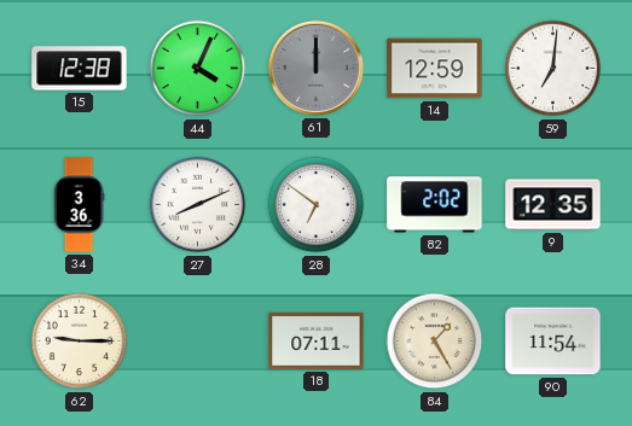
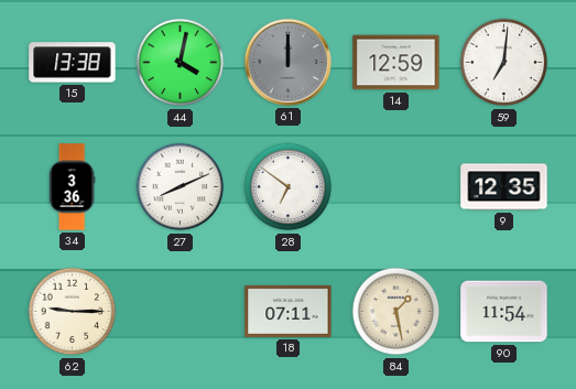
15: 12:38 -> 13:38 (73, 63)
44: 4:04 -> 4:02 (181, 63)
82: 2:02 -> none (435, 205)
84: 1:25 -> 1:28 (396, 312)
